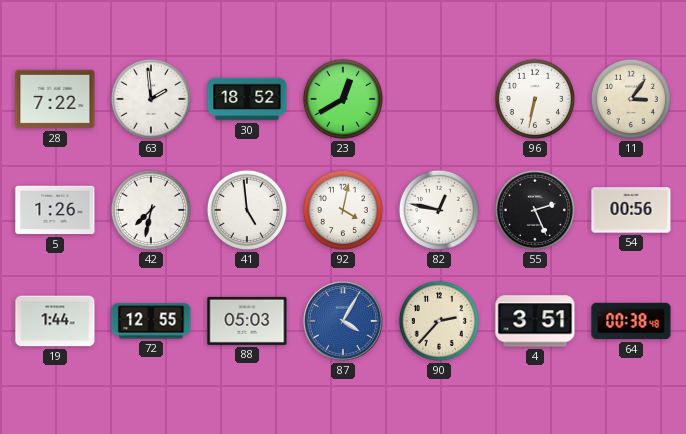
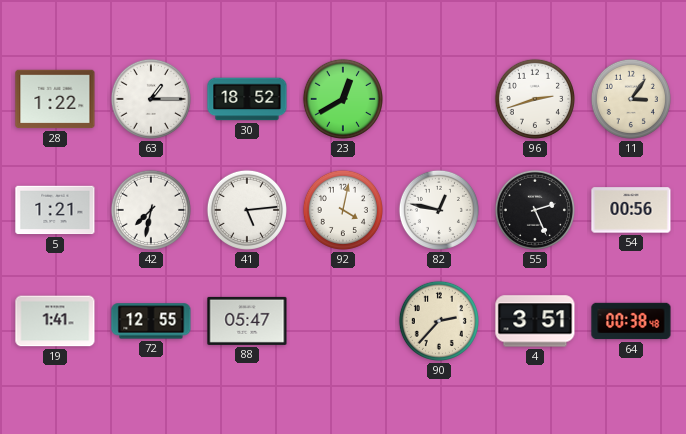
28: 7:22 -> 1:22 (55, 99)
63: 1:59 -> 1:15 (151, 99)
96: 6:32 -> 2:42 (535, 99)
5: 1:26 -> 1:21 (55, 210)
41: 4:59 -> 5:14 (247, 210)
19: 1:44 -> 1:41 (55, 321)
88: 05:03 -> 05:47 (247, 321)
87: 4:05 -> none (343, 321)
